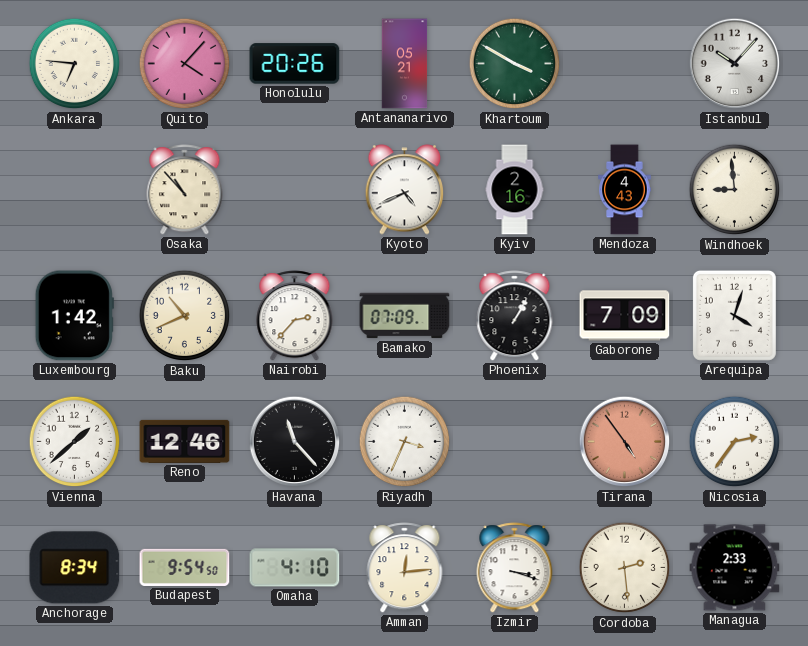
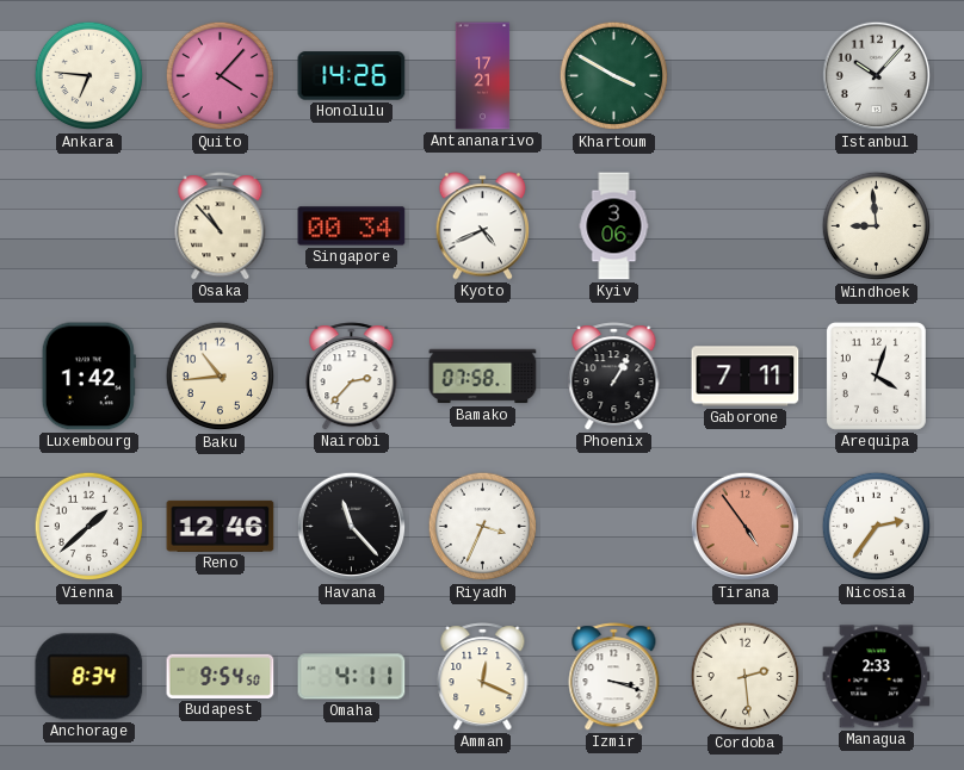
Honolulu: 20:26 -> 14:26 (352, 76)
Antananarivo: 05:21 -> 17:21 (483, 76)
Singapore: none -> 00:34 (352, 226)
Kyiv: 2:16 -> 3:06 (614, 226)
Mendoza: 4:43 -> none (625, 190)
Baku: 10:41 -> 10:44 (221, 377)
Bamako: 07:09 -> 07:58 (483, 377)
Gaborone: 7:09 -> 7:11 (746, 377)
Omaha: 4:10 -> 4:11 (352, 677)
Amman: 12:14 -> 12:19 (483, 677)
